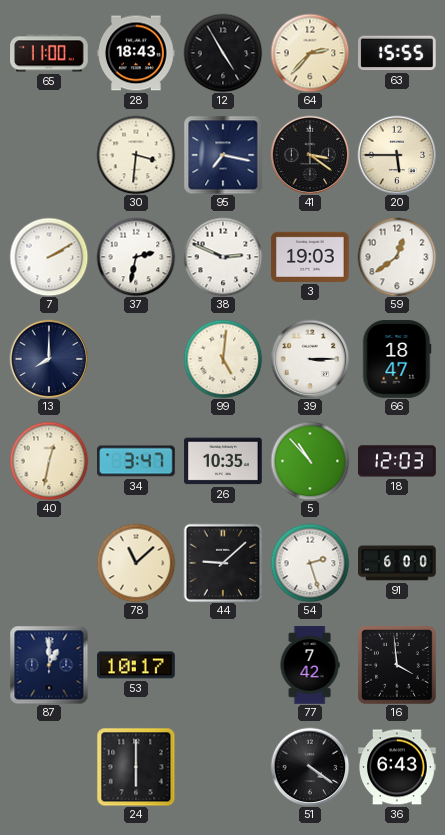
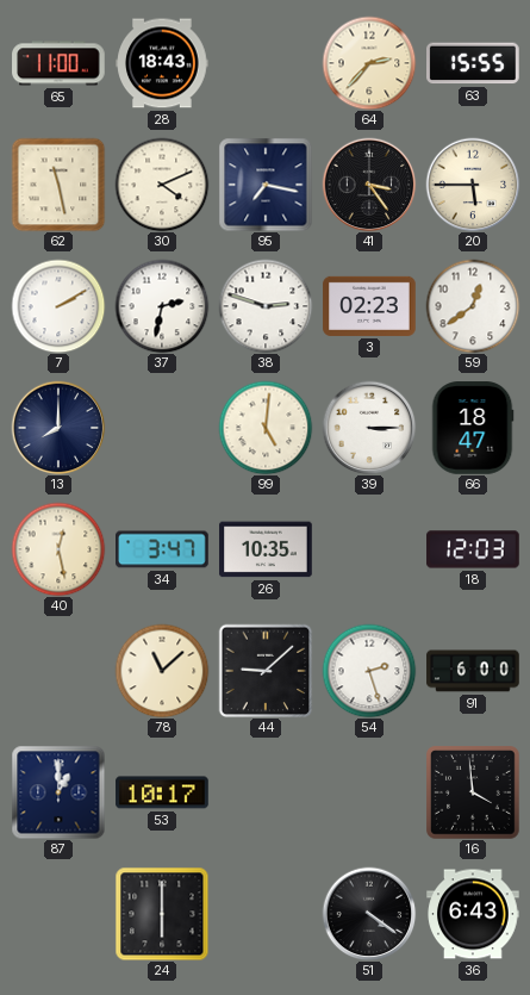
12: 4:55 -> none (223, 53)
62: none -> 11:28 (58, 185)
30: 3:31 -> 4:11 (162, 185)
41: 3:21 -> 3:24 (369, 185)
38: 2:49 -> 2:48 (266, 306)
3: 19:03 -> 02:23 (369, 306)
40: 12:32 -> 12:28 (58, 549)
5: 10:53 -> none (310, 461)
77: 7:42 -> none (310, 665)
